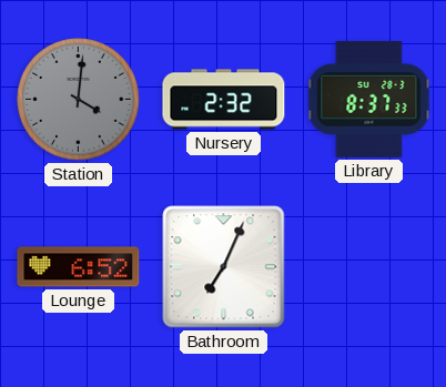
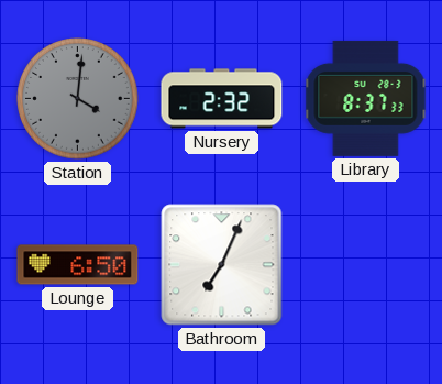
Lounge: 6:52 -> 6:50 (78, 265)
